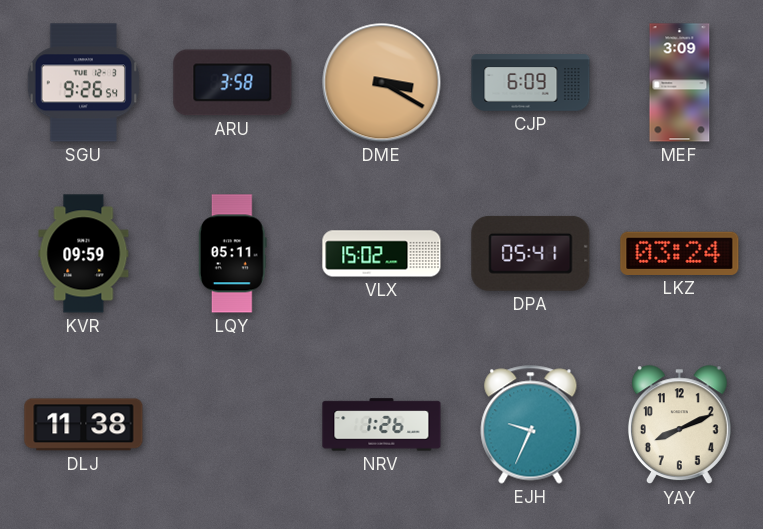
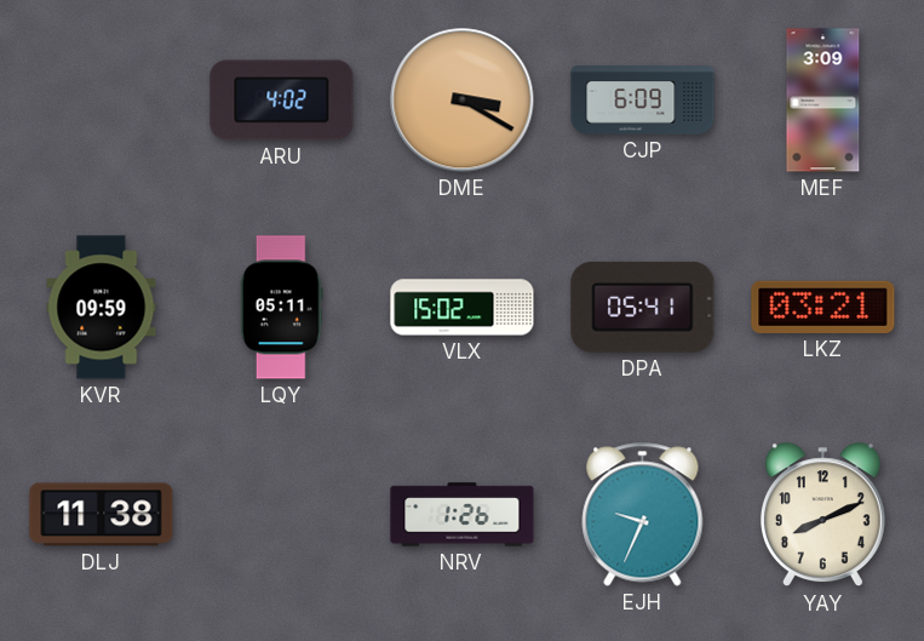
SGU: 9:26 -> none (83, 83)
ARU: 3:58 -> 4:02 (282, 101)
LKZ: 03:24 -> 03:21 (823, 307)
